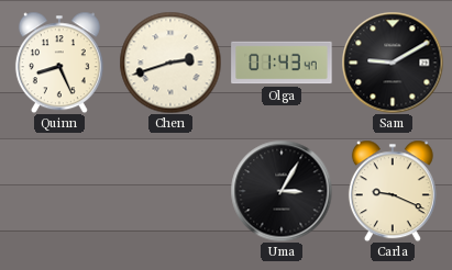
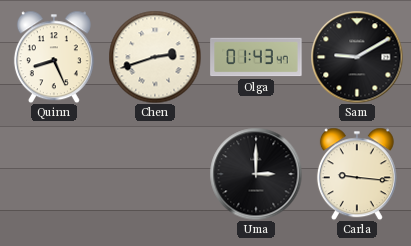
Uma: 3:05 -> 3:00 (256, 174)
Carla: 9:19 -> 9:16 (357, 174)
